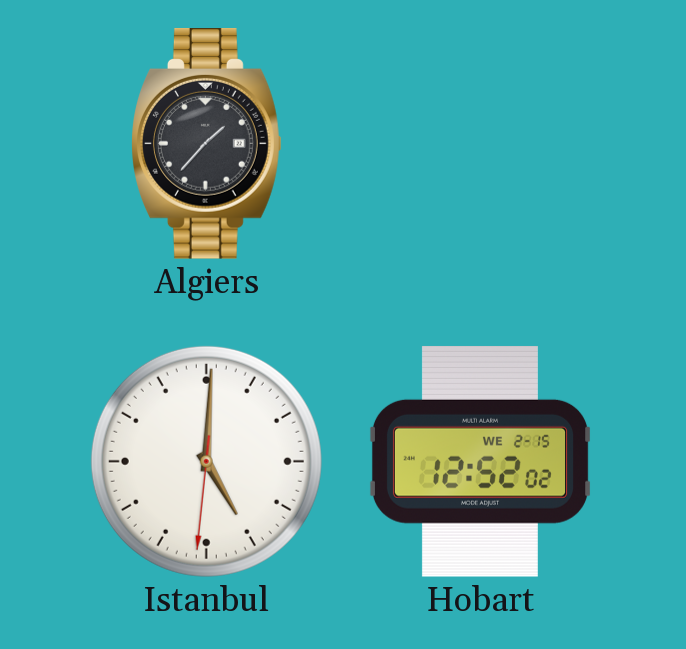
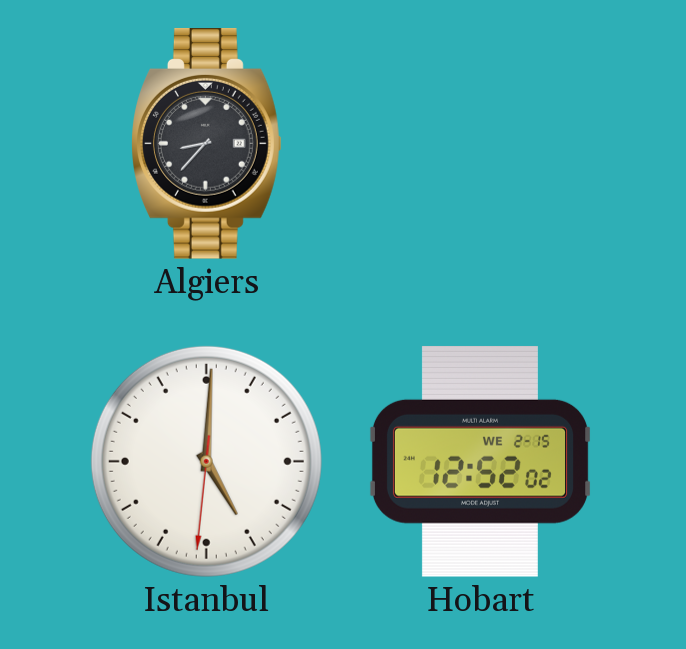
Algiers: 1:37 -> 8:37 (207, 144)
